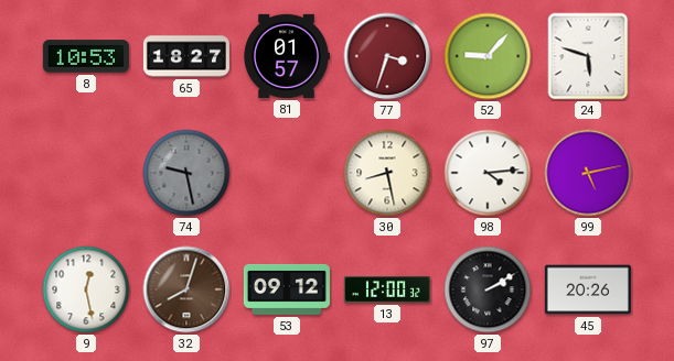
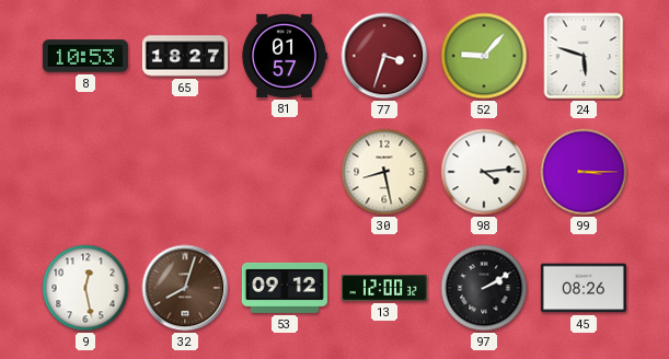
74: 9:28 -> none (186, 173)
99: 5:13 -> 3:15 (584, 172)
45: 20:26 -> 08:26 (584, 288)
